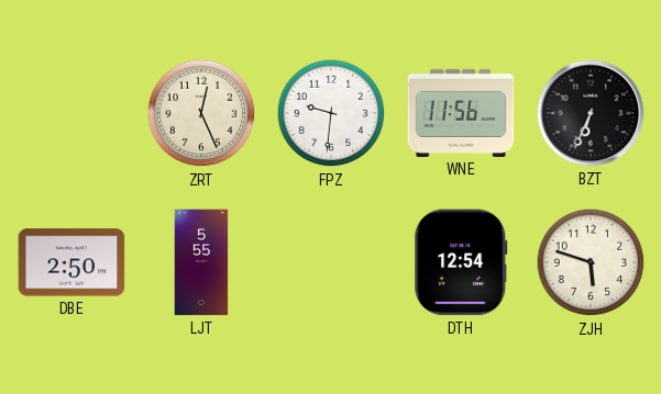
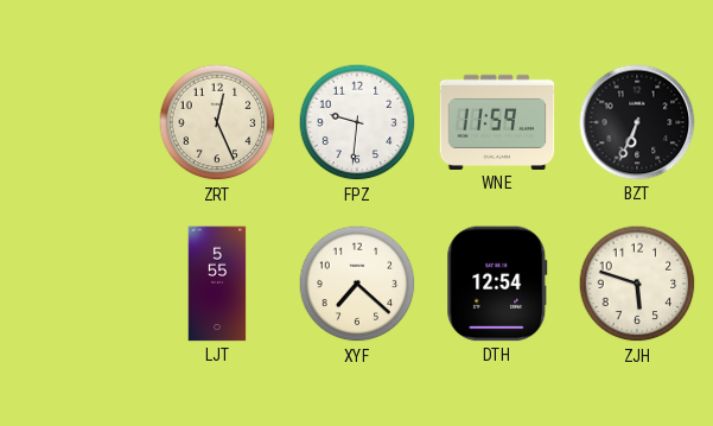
WNE: 11:56 -> 11:59 (497, 122)
DBE: 2:50 -> none (71, 262)
XYF: none -> 7:22 (357, 284)
